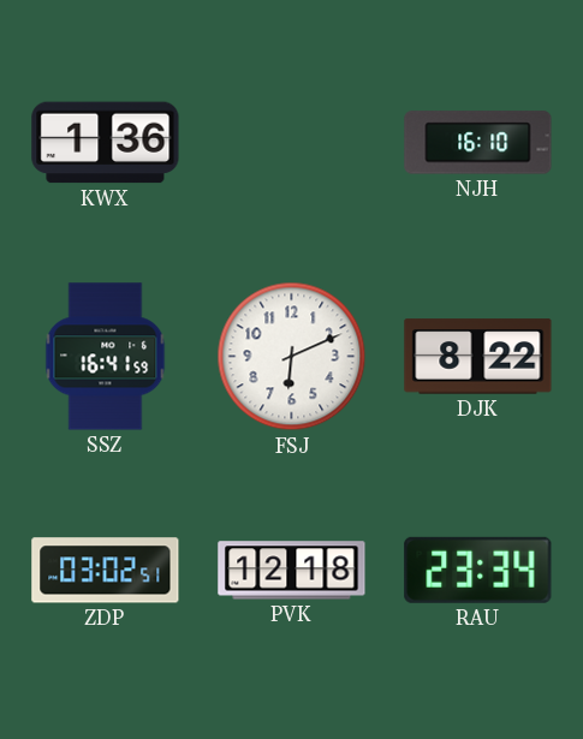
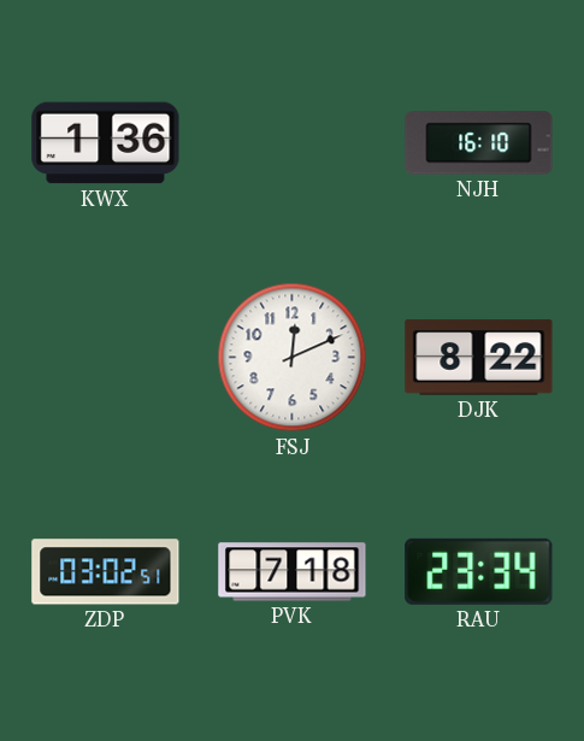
SSZ: 16:41 -> none (106, 357)
FSJ: 6:11 -> 12:11 (293, 358)
PVK: 12:18 -> 7:18 (293, 572)
